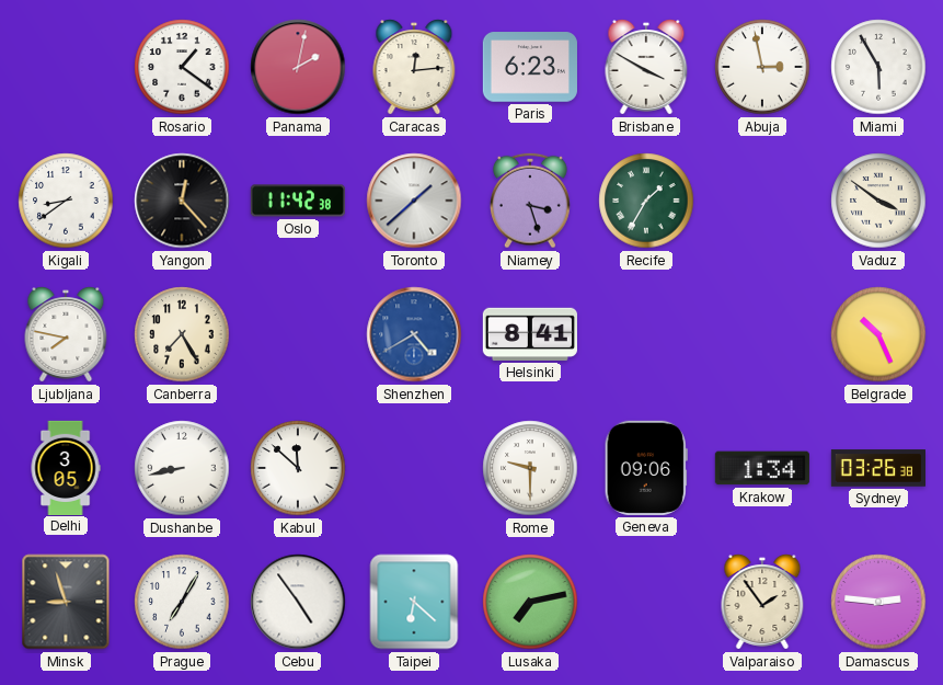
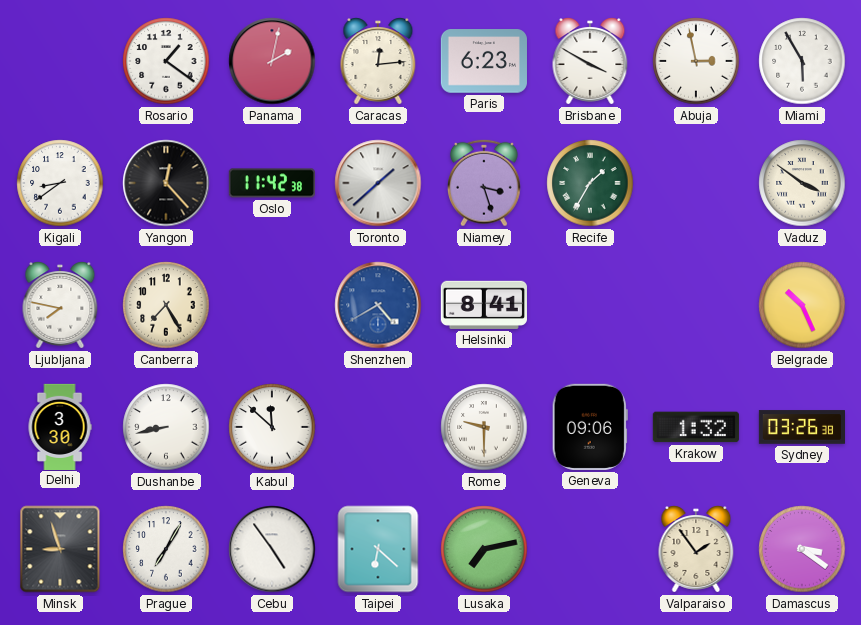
Delhi: 3:05 -> 3:30 (60, 426)
Krakow: 1:34 -> 1:32 (696, 427)
Damascus: 2:46 -> 3:21 (802, 549)
